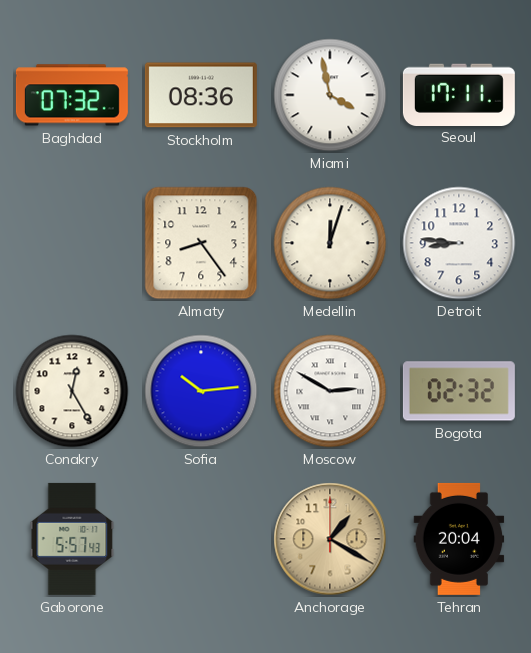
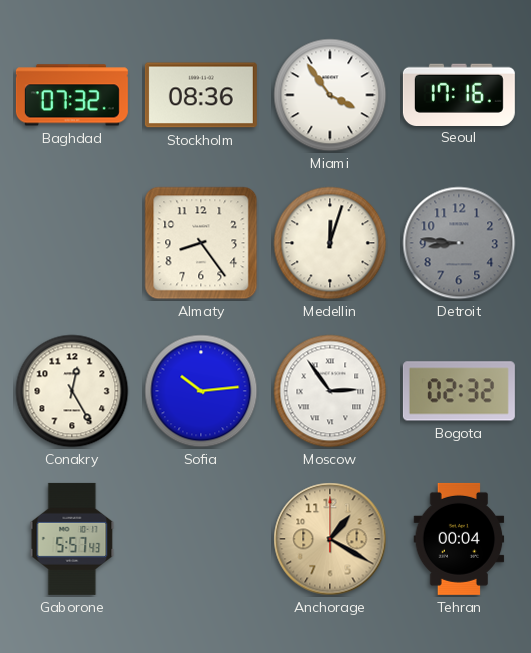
Miami: 3:58 -> 3:54 (330, 95)
Seoul: 17:11 -> 17:16 (459, 94)
Detroit dial: white -> grey (459, 243)
Moscow: 2:50 -> 2:54 (330, 391)
Tehran: 20:04 -> 00:04 (459, 539)
